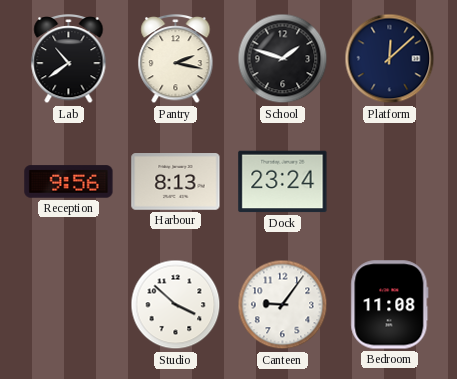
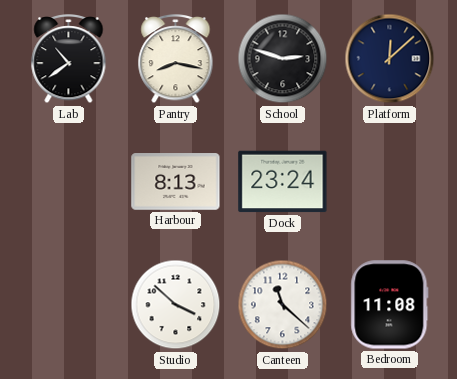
Pantry: 2:17 -> 8:17 (176, 60)
School: 1:48 -> 2:48 (283, 59)
Reception: 9:56 -> none (69, 182)
Canteen: 9:06 -> 11:22 (283, 305)
